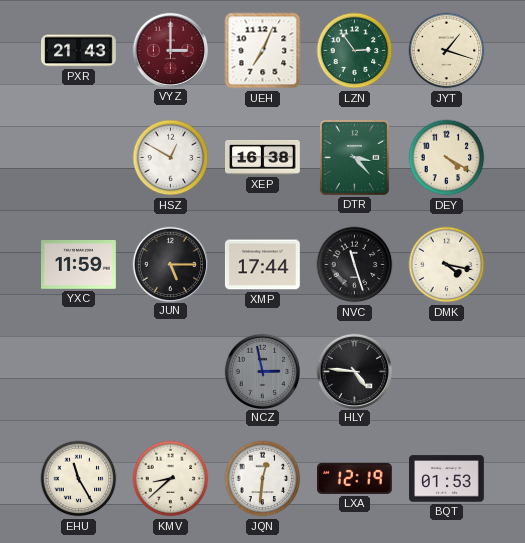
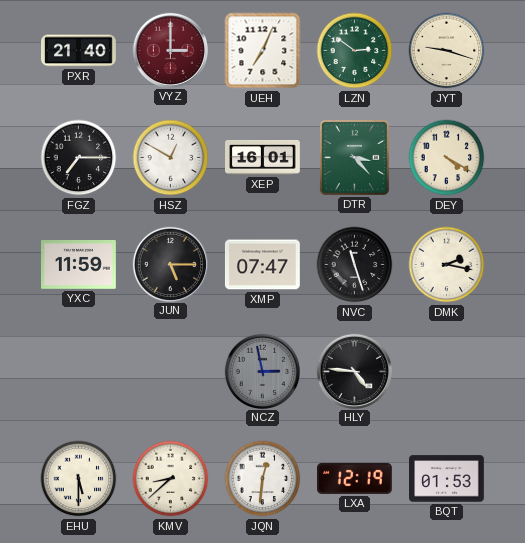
PXR: 21:43 -> 21:40 (79, 51)
LZN: 2:54 -> 2:51 (355, 51)
JYT: 1:18 -> 9:18 (447, 51)
FGZ: none -> 7:15 (79, 158)
XEP: 16:38 -> 16:01 (263, 158)
XMP: 17:44 -> 07:47 (263, 265)
DMK: 4:17 -> 2:17 (447, 265)
EHU: 11:25 -> 5:30 (79, 479)
